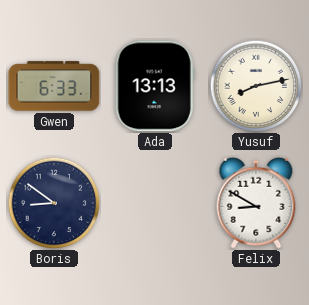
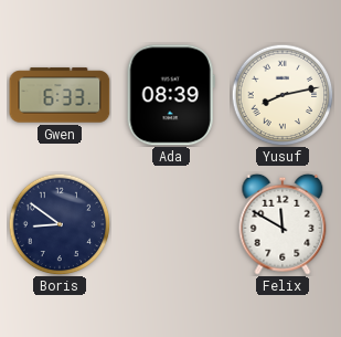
Ada: 13:13 -> 08:39 (171, 95)
Felix: 8:50 -> 11:50 (283, 224)
